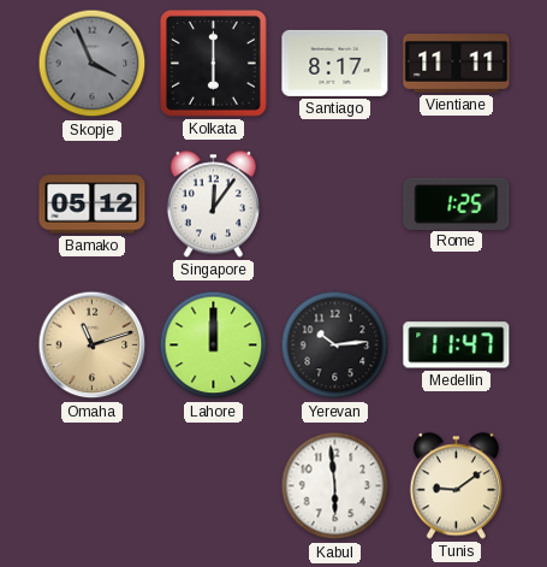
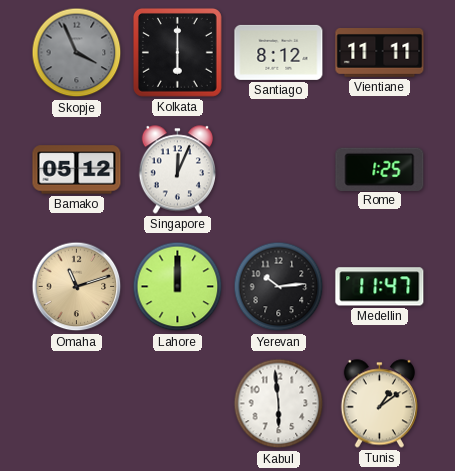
Santiago: 8:17 -> 8:12 (279, 52)
Singapore: 12:06 -> 12:04 (177, 170)
Tunis: 9:09 -> 1:09 (379, 404)
